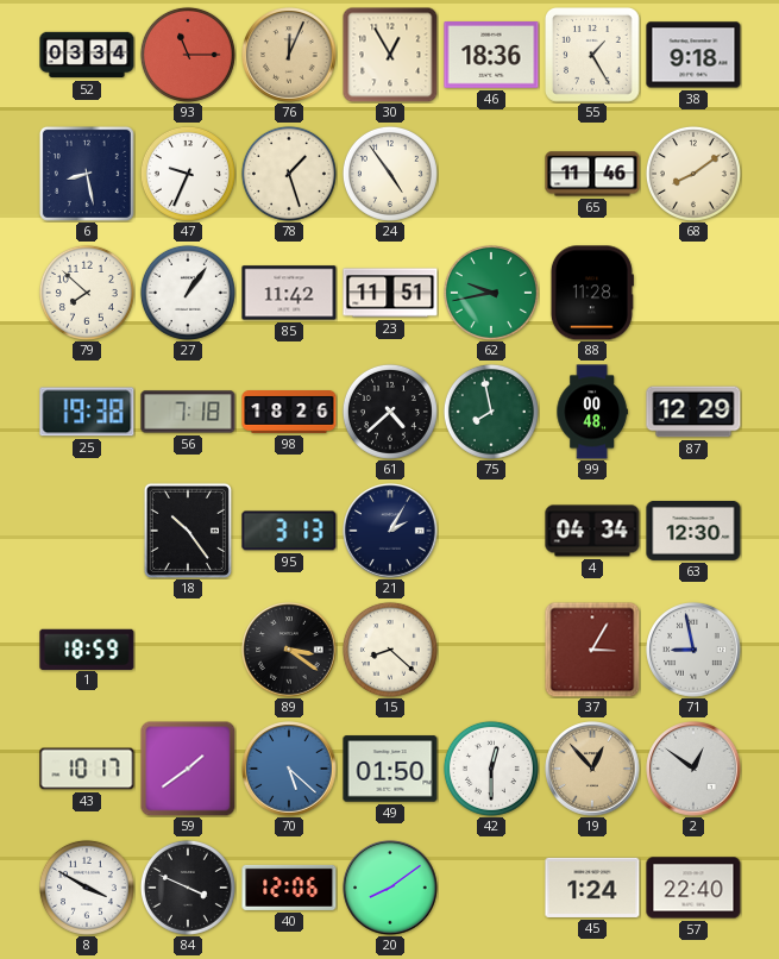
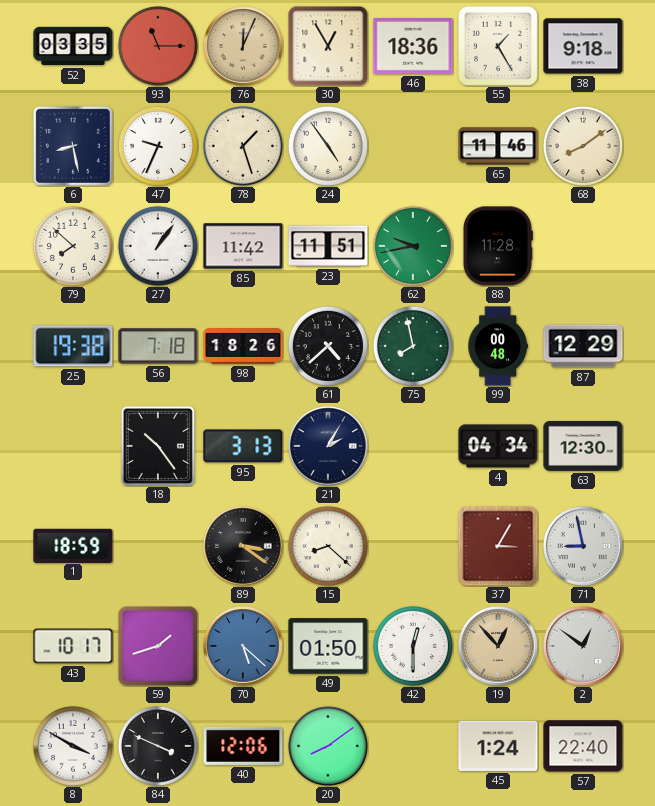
52: 03:34 -> 03:35 (73, 46)
59: 1:39 -> 1:42 (158, 646)
